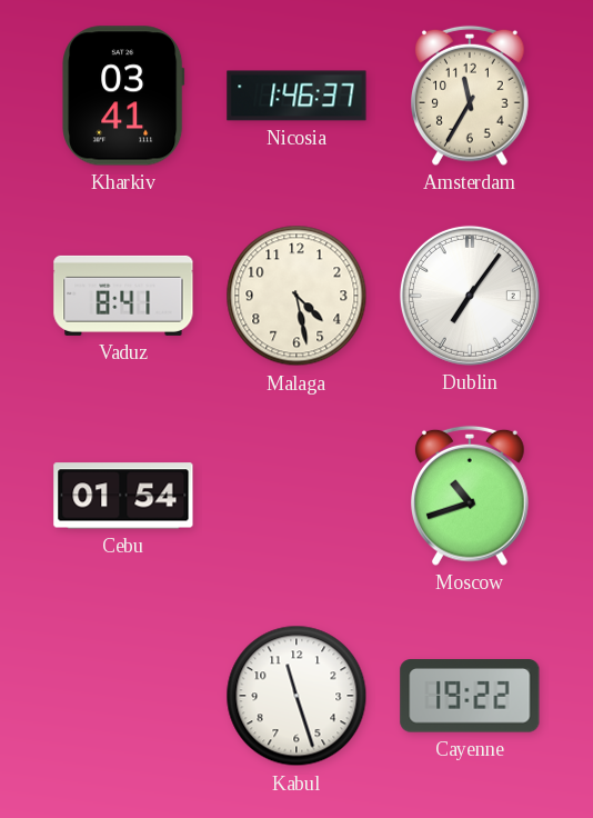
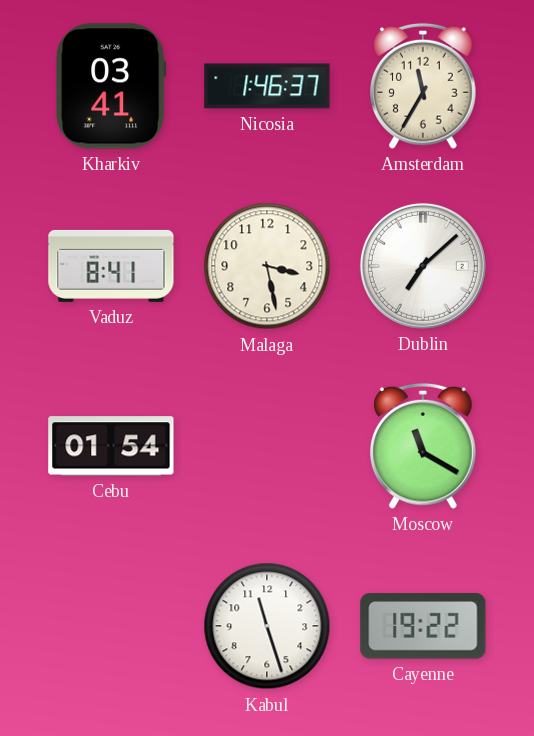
Malaga: 4:28 -> 3:28 (267, 266)
Dublin: 7:06 -> 7:08 (423, 266)
Moscow: 10:42 -> 11:20 (424, 446)
